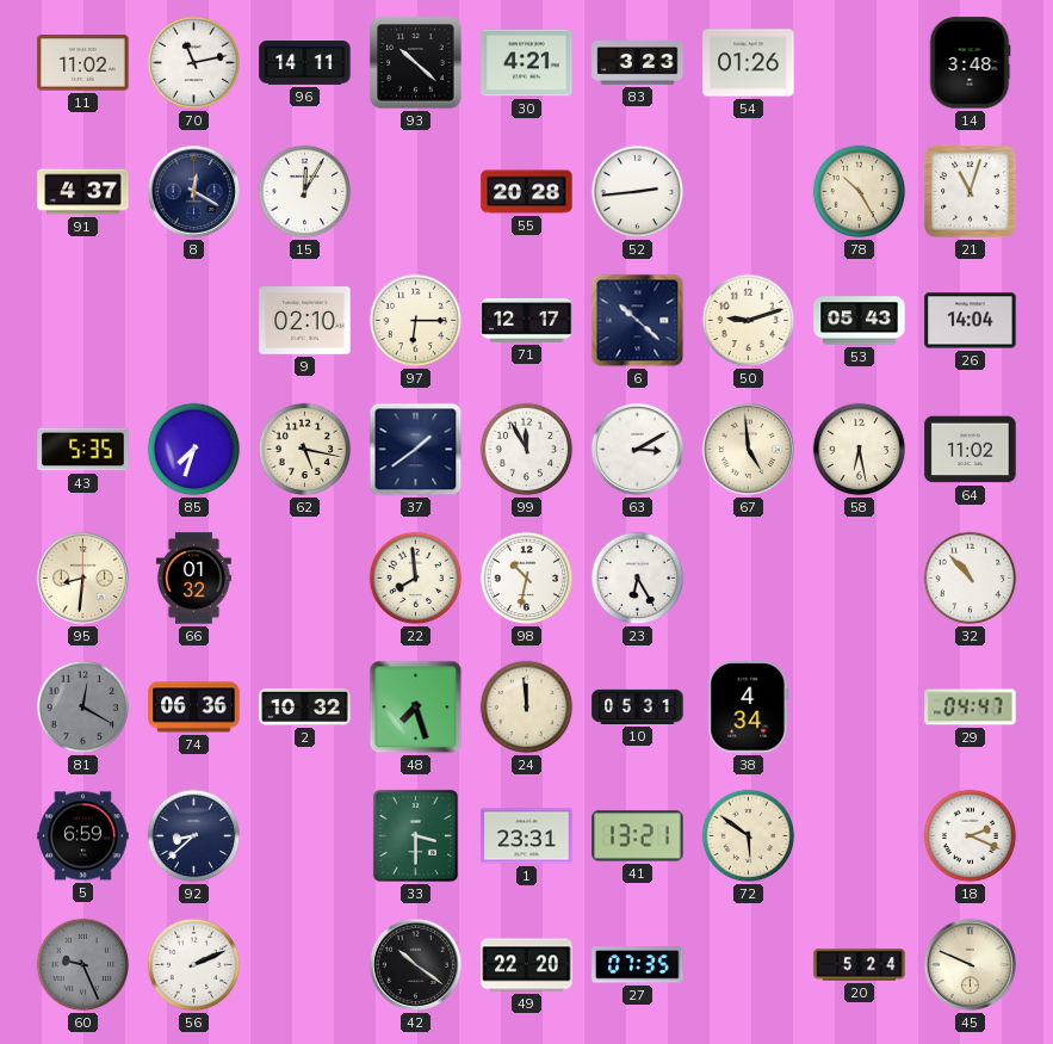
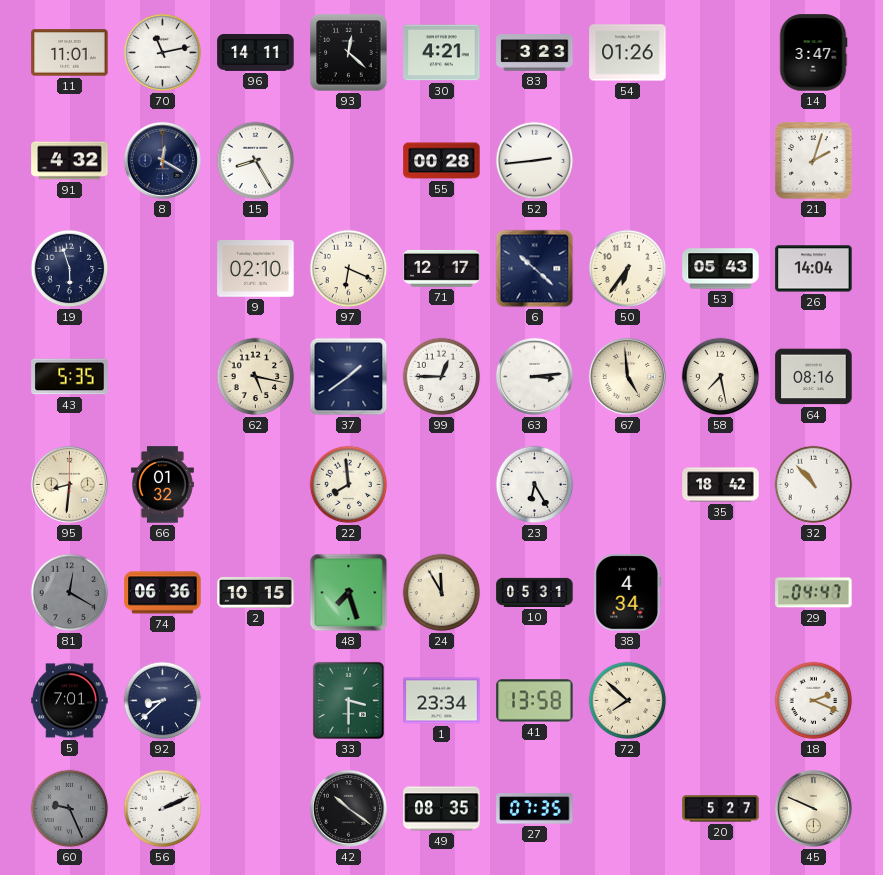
11: 11:02 -> 11:01 (70, 53)
93: 10:22 -> 12:22 (349, 53)
14: 3:48 -> 3:47 (813, 53)
91: 4:37 -> 4:32 (70, 161)
15: 12:05 -> 8:25 (256, 161)
55: 20:28 -> 00:28 (442, 161)
78: 10:25 -> none (860, 192)
21: 11:03 -> 2:03 (814, 161)
19: none -> 5:57 (70, 269)
97: 6:15 -> 6:19 (349, 269)
50: 9:12 -> 6:36 (628, 269)
85: 7:33 -> none (194, 450)
99: 11:55 -> 12:45 (442, 377)
63: 3:10 -> 3:14 (534, 376)
58: 6:28 -> 7:28 (721, 377)
64: 11:02 -> 08:16 (814, 377)
98: 10:32 -> none (527, 579)
35: none -> 18:42 (721, 485)
2: 10:32 -> 10:15 (256, 592)
24: 11:59 -> 11:55 (442, 593)
5: 6:59 -> 7:01 (70, 701)
1: 23:31 -> 23:34 (442, 701)
41: 13:21 -> 13:58 (535, 701)
72: 5:51 -> 7:52 (628, 701)
49: 22:20 -> 08:35 (442, 809)
20: 5:24 -> 5:27 (721, 809)
